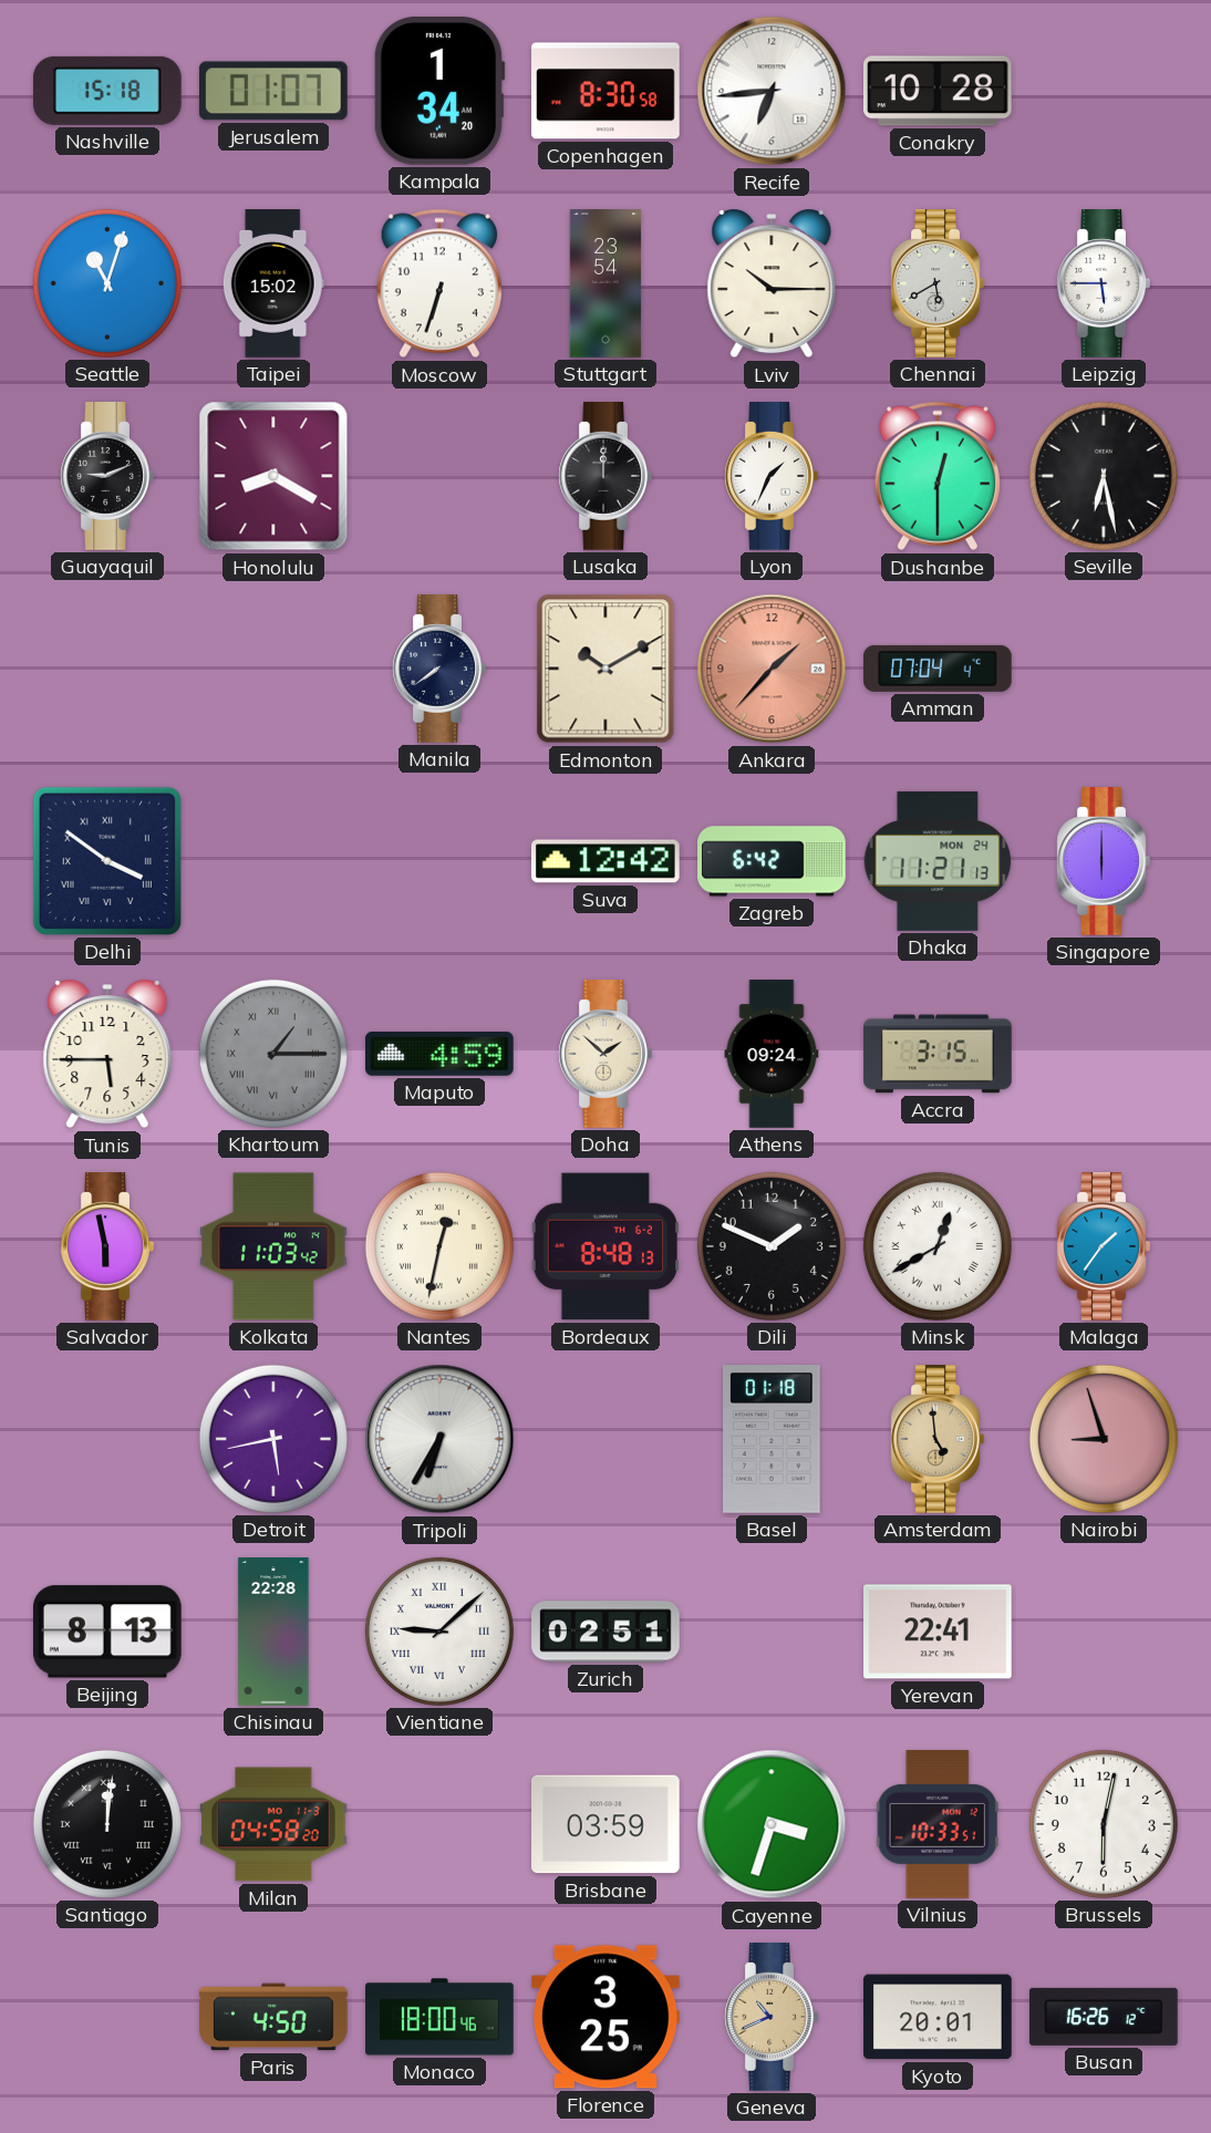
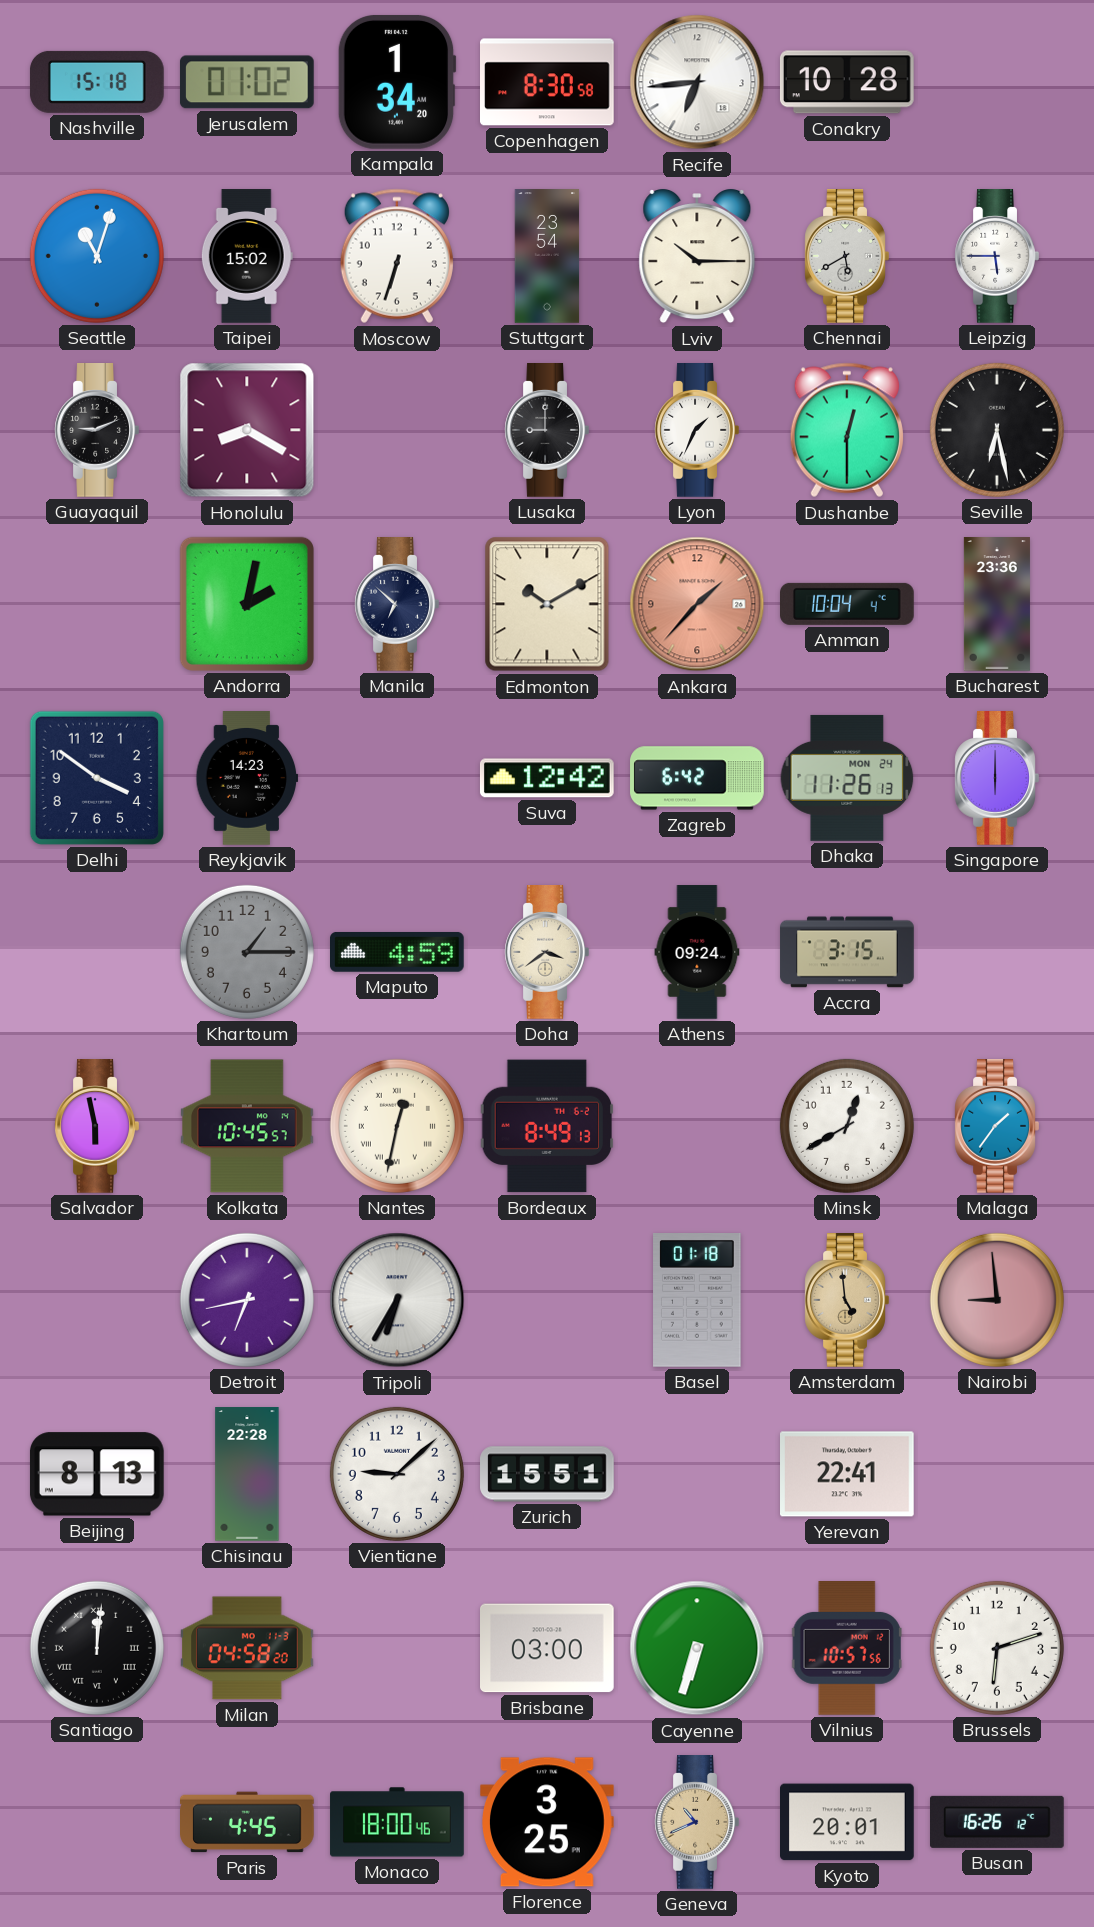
Jerusalem: 01:07 -> 01:02 (247, 82)
Lusaka: 12:00 -> 9:00 (547, 431)
Andorra: none -> 2:02 (247, 604)
Manila: 7:39 -> 6:52 (397, 605)
Amman: 07:04 -> 10:04 (848, 604)
Bucharest: none -> 23:36 (997, 604)
Delhi numerals: Roman -> Arabic (97, 778)
Reykjavik: none -> 14:23 (247, 778)
Dhaka: 11:21 -> 11:26 (847, 778)
Tunis: 5:45 -> none (107, 1055)
Khartoum numerals: Roman -> Arabic (247, 952)
Doha: 1:52 -> 3:39 (547, 953)
Kolkata: 11:03 -> 10:45 (248, 1126)
Bordeaux: 8:48 -> 8:49 (547, 1126)
Dili: 1:49 -> none (772, 1246)
Minsk numerals: Roman -> Arabic (847, 1126)
Detroit: 5:43 -> 6:43 (247, 1300)
Nairobi: 8:57 -> 8:59 (997, 1300)
Vientiane numerals: Roman -> Arabic (397, 1474)
Zurich: 02:51 -> 15:51 (547, 1474)
Brisbane: 03:59 -> 03:00 (548, 1648)
Cayenne: 3:33 -> 6:33 (697, 1648)
Vilnius: 10:33 -> 10:57 (847, 1649)
Brussels: 6:02 -> 6:12 (997, 1648)
Paris: 4:50 -> 4:45 (247, 1822)
